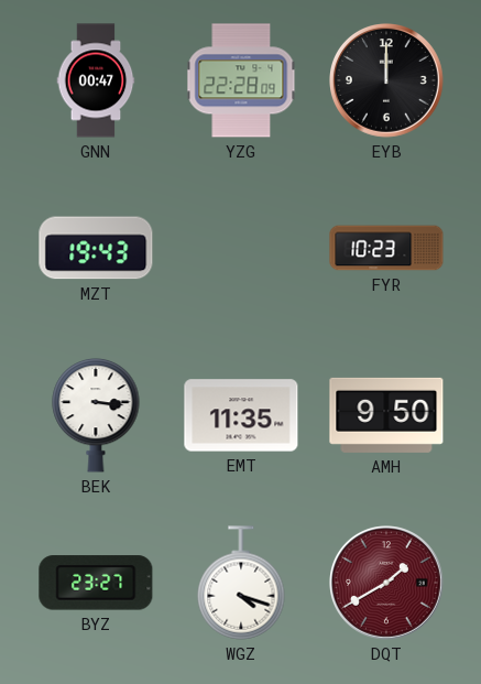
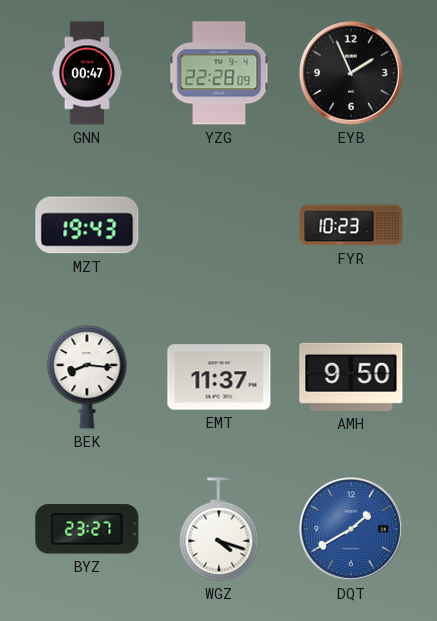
EYB: 12:00 -> 1:56 (352, 74)
BEK: 3:16 -> 8:16 (87, 377)
EMT: 11:35 -> 11:37 (219, 377)
DQT dial: burgundy -> blue (352, 530)
